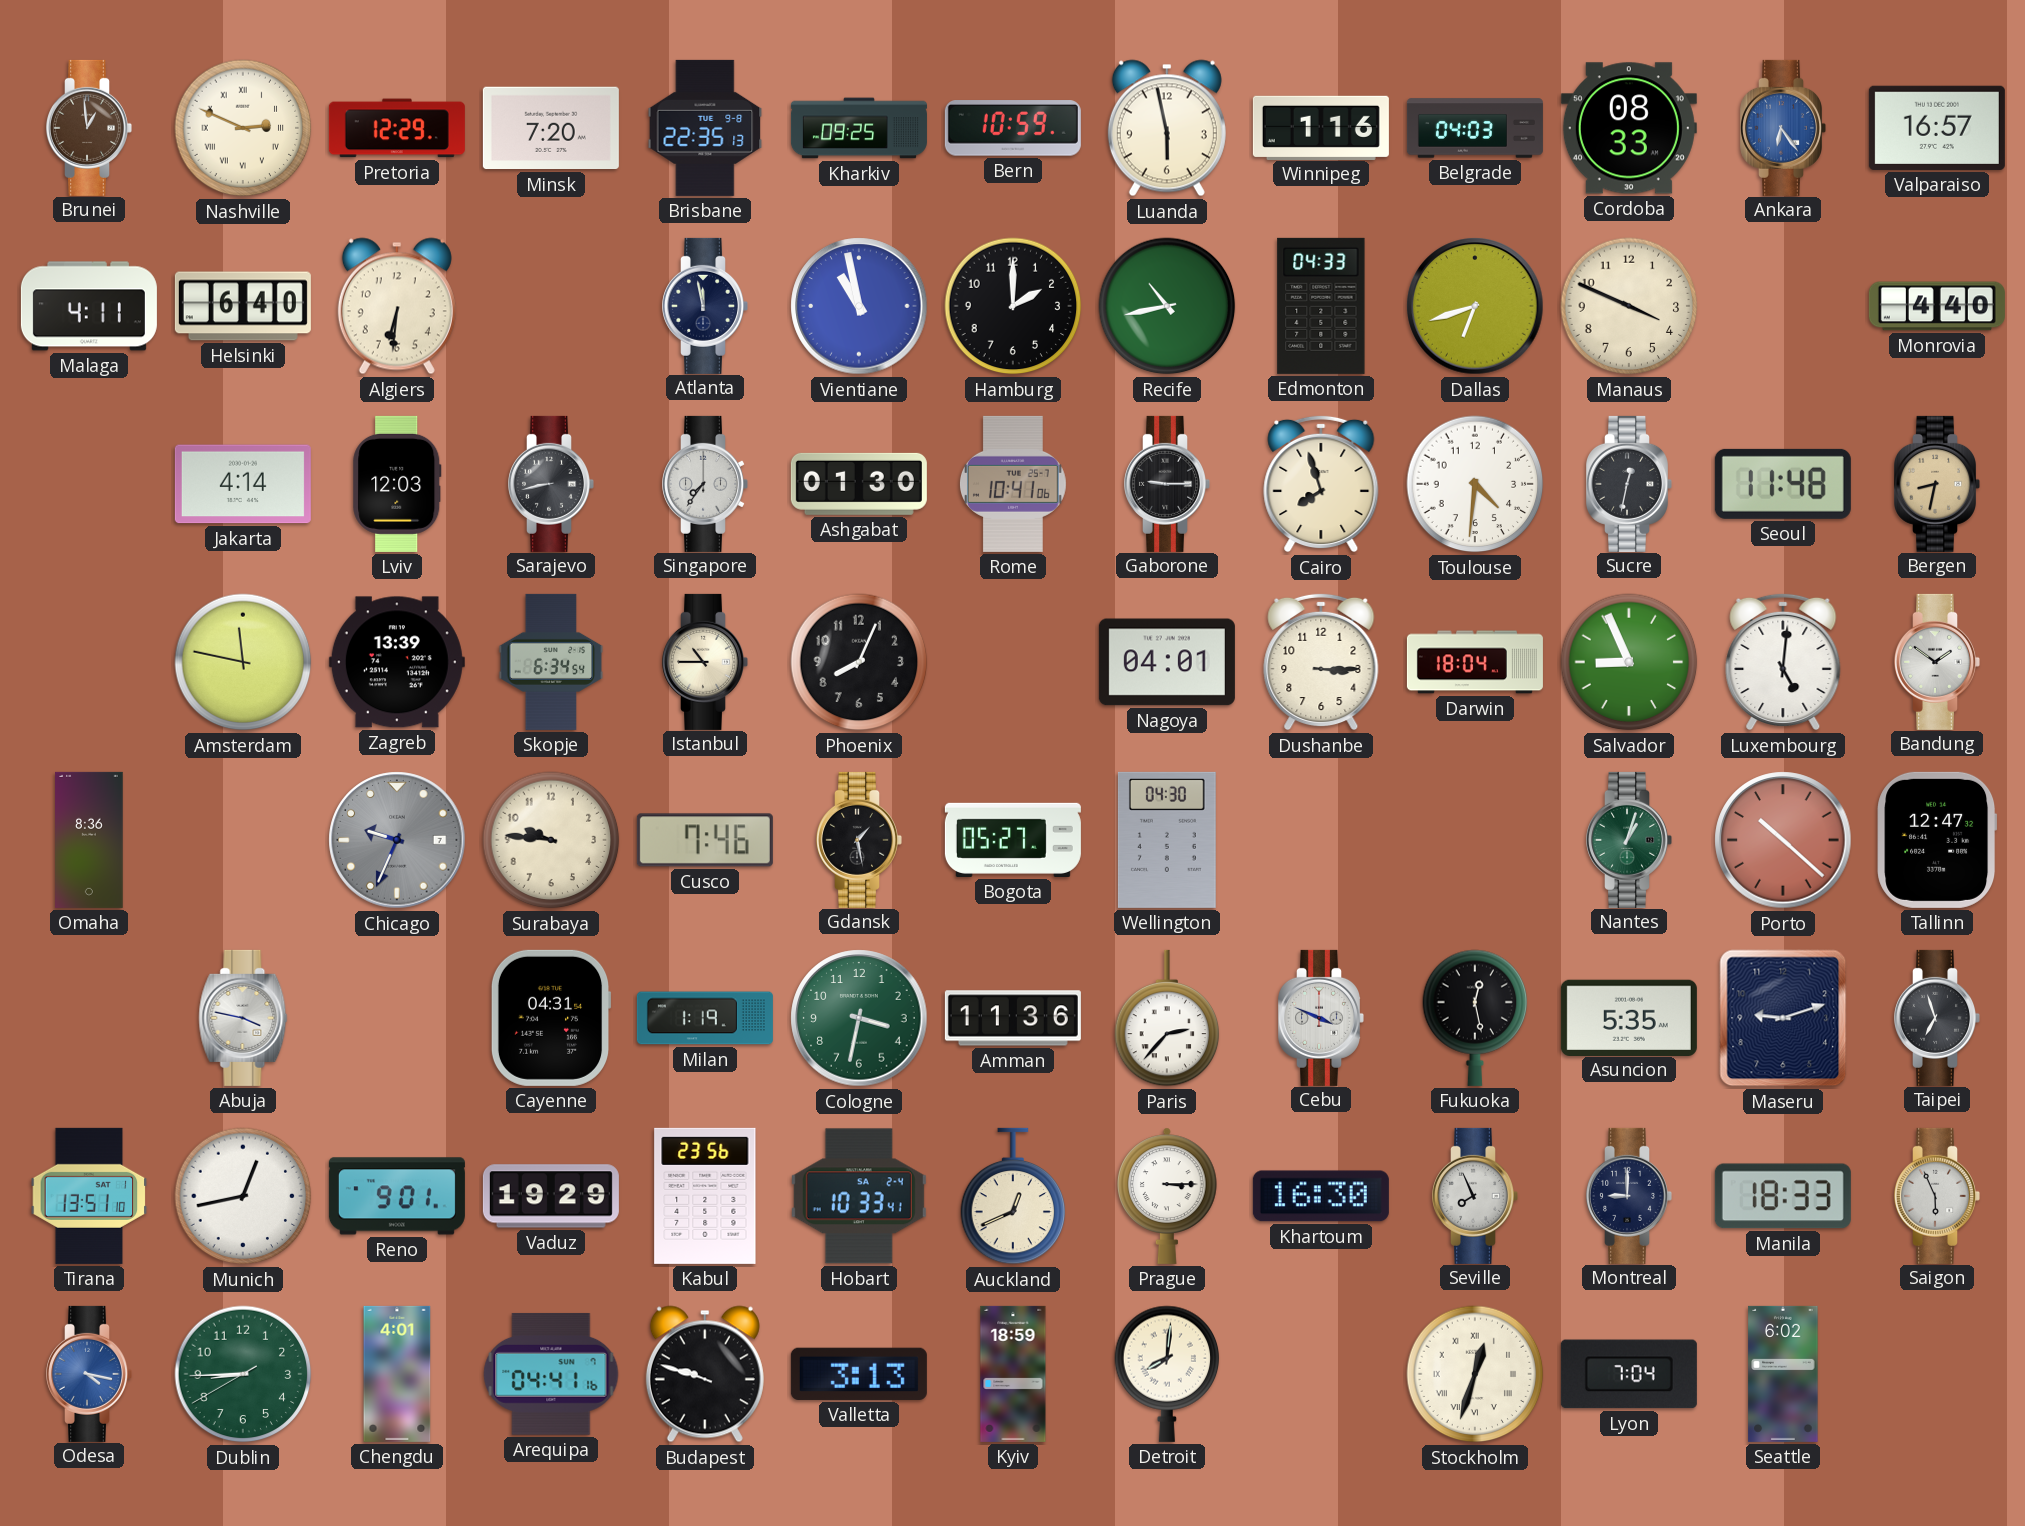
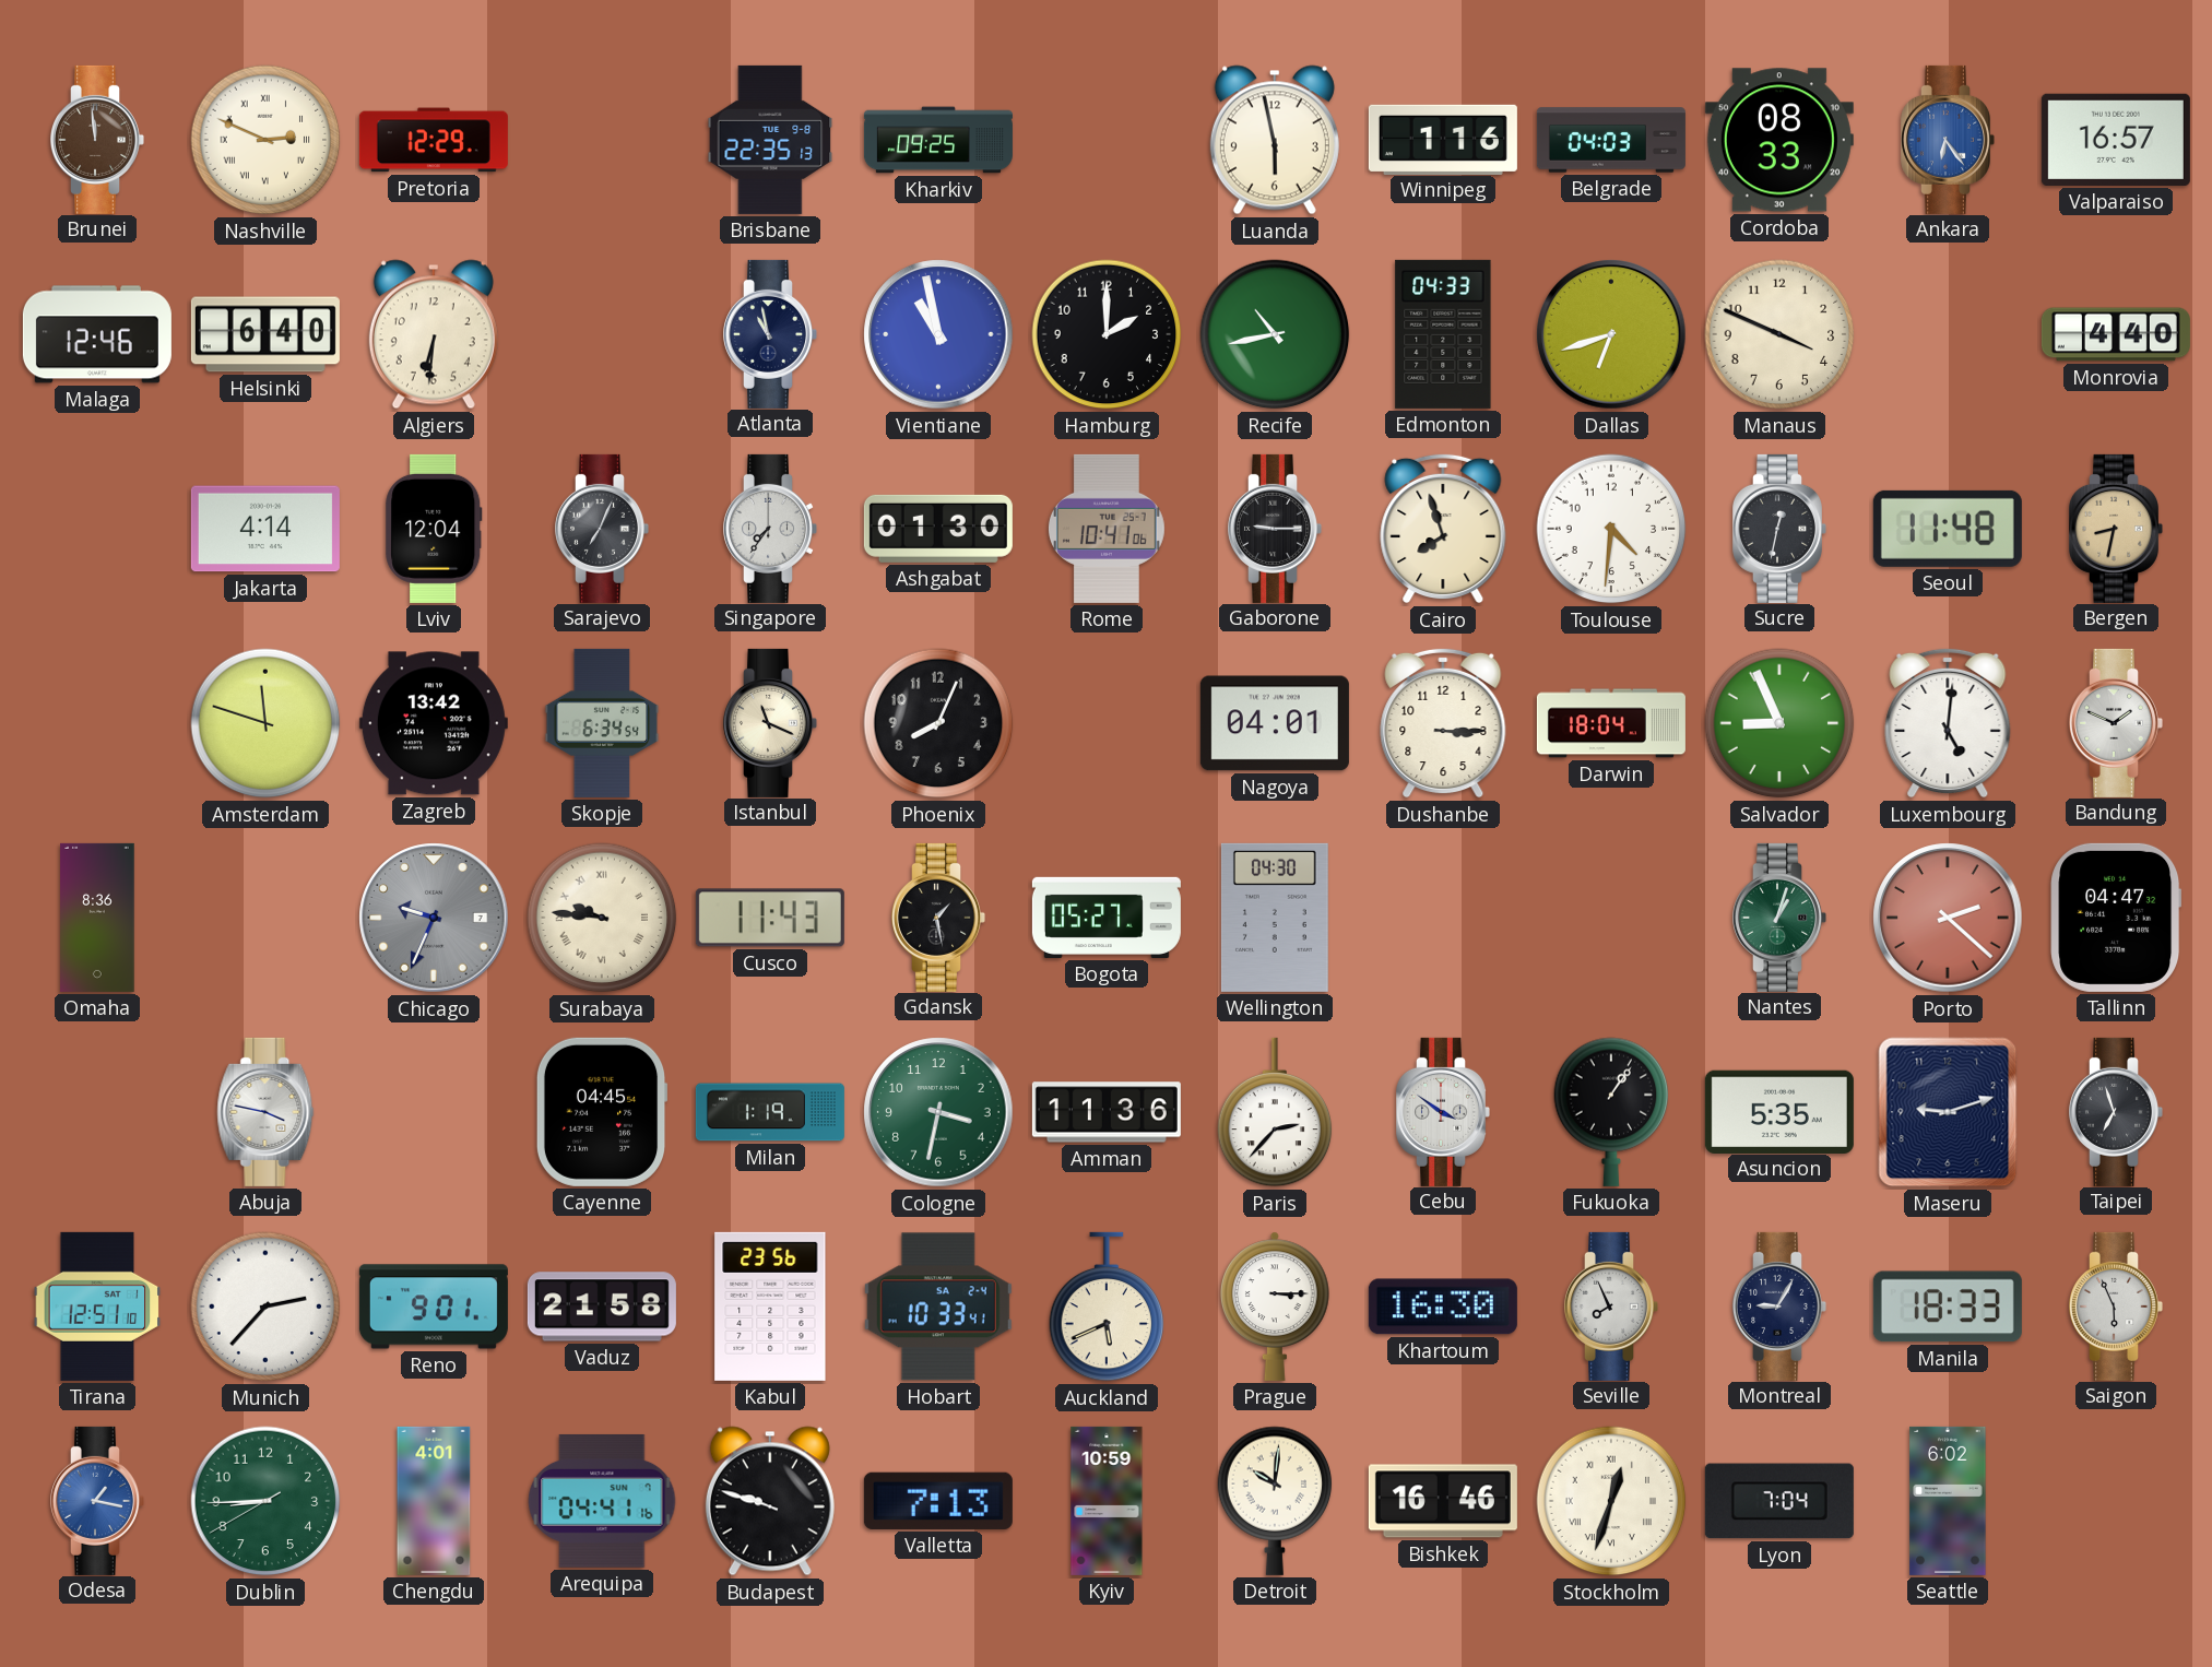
Brunei: 12:59 -> 11:59 (97, 140)
Minsk: 7:20 -> none (551, 128)
Bern: 10:59 -> none (1013, 128)
Malaga: 4:11 -> 12:46 (97, 334)
Atlanta: 11:58 -> 10:58 (770, 334)
Lviv: 12:03 -> 12:04 (434, 529)
Sarajevo: 8:43 -> 7:04 (602, 529)
Amsterdam: 11:47 -> 11:48 (265, 723)
Zagreb: 13:39 -> 13:42 (434, 723)
Istanbul: 10:45 -> 11:19 (770, 723)
Bandung: 1:51 -> 1:49 (2116, 723)
Surabaya numerals: Arabic -> Roman (602, 918)
Cusco: 7:46 -> 11:43 (770, 918)
Porto: 10:22 -> 2:22 (1948, 918)
Tallinn: 12:47 -> 04:47 (2116, 918)
Cayenne: 04:31 -> 04:45 (602, 1112)
Cebu: 3:49 -> 3:51 (1443, 1112)
Fukuoka: 12:28 -> 1:06 (1611, 1112)
Tirana: 13:51 -> 12:51 (97, 1307)
Munich: 12:43 -> 2:37 (265, 1307)
Vaduz: 19:29 -> 21:58 (602, 1307)
Auckland: 12:41 -> 5:41 (1107, 1307)
Montreal: 9:00 -> 9:05 (1779, 1307)
Odesa: 4:17 -> 1:17 (97, 1501)
Valletta: 3:13 -> 7:13 (938, 1501)
Kyiv: 18:59 -> 10:59 (1107, 1501)
Detroit: 8:01 -> 10:01 (1275, 1501)
Bishkek: none -> 16:46 (1443, 1501)
